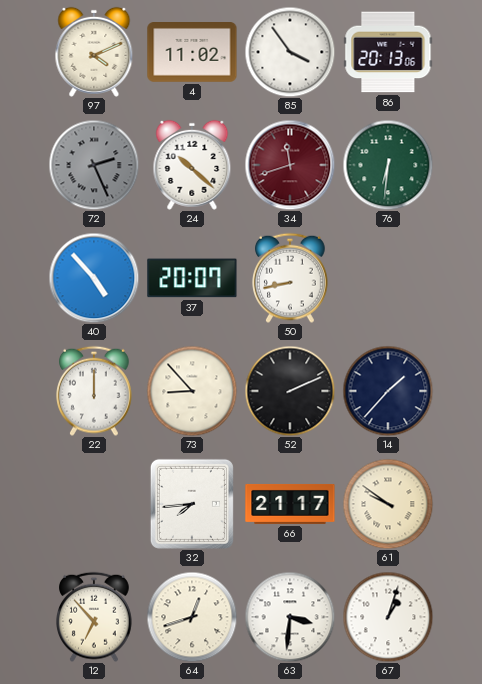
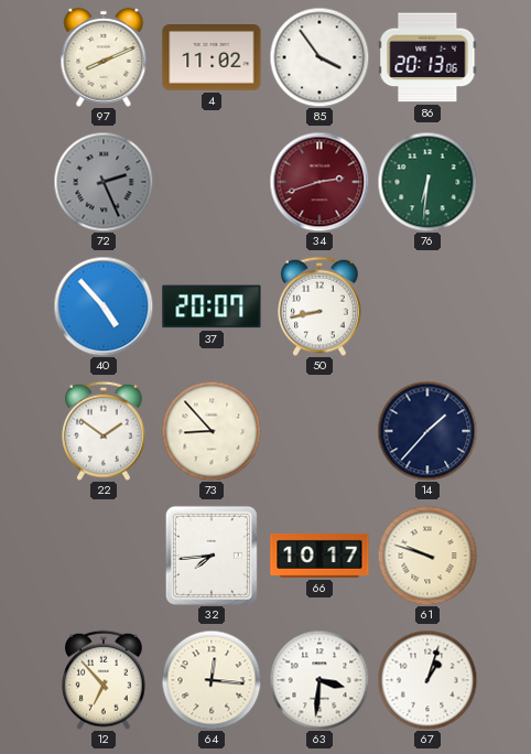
97: 4:11 -> 8:11 (104, 57)
24: 10:22 -> none (192, 165)
34: 11:42 -> 2:42 (319, 182)
22: 12:00 -> 1:51 (105, 431)
52: 2:11 -> none (290, 391)
66: 21:17 -> 10:17 (319, 556)
61: 9:51 -> 9:48 (427, 556)
64: 12:42 -> 12:16 (212, 680)
